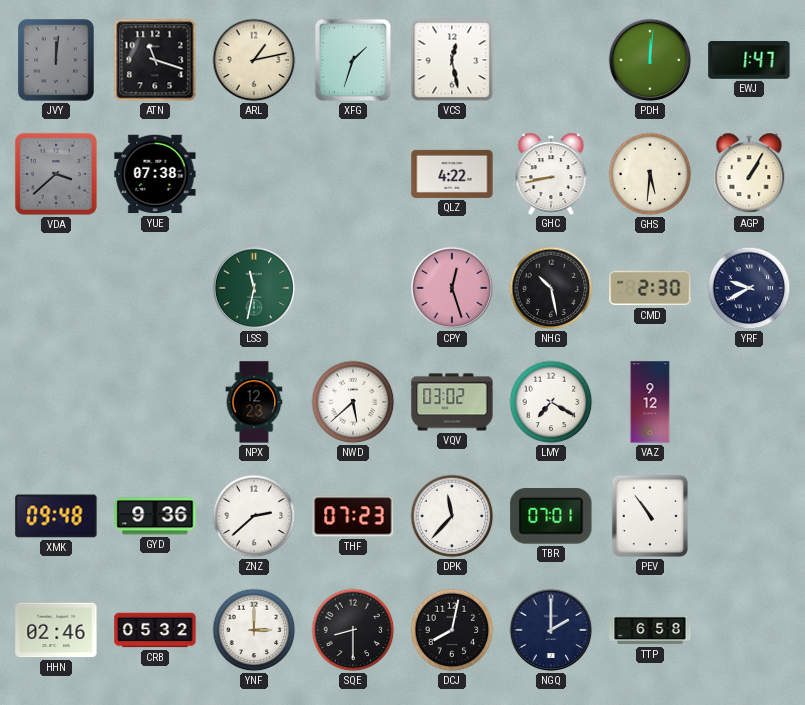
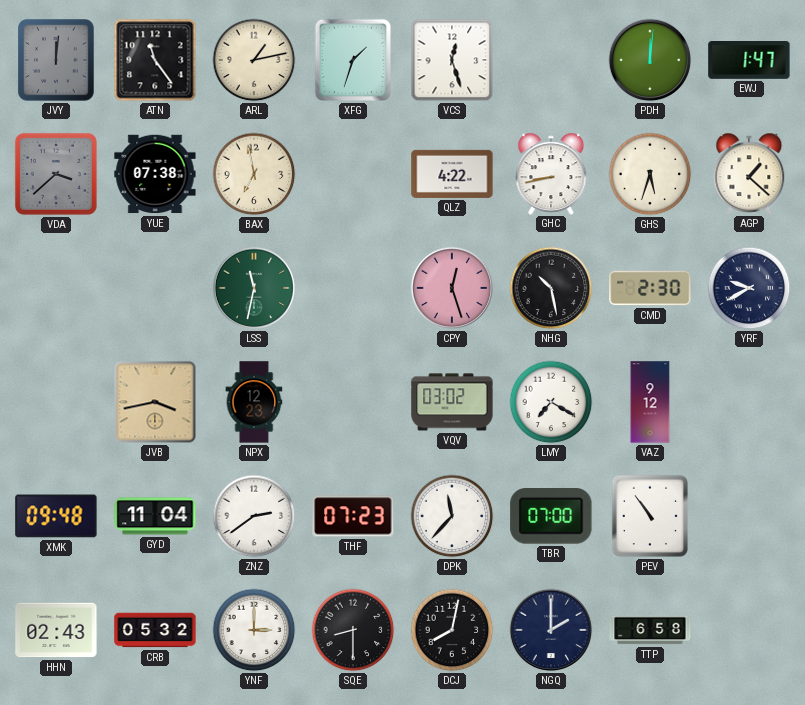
ATN: 11:18 -> 11:24 (155, 60)
VCS: 12:28 -> 12:27 (452, 60)
BAX: none -> 6:58 (254, 174)
GHS: 5:31 -> 5:33 (650, 174)
AGP: 1:05 -> 1:22 (749, 173)
JVB: none -> 3:43 (155, 402)
NWD: 5:38 -> none (353, 402)
GYD: 9:36 -> 11:04 (155, 516)
ZNZ: 2:38 -> 2:39 (254, 516)
TBR: 07:01 -> 07:00 (551, 517)
HHN: 02:46 -> 02:43 (56, 630)
